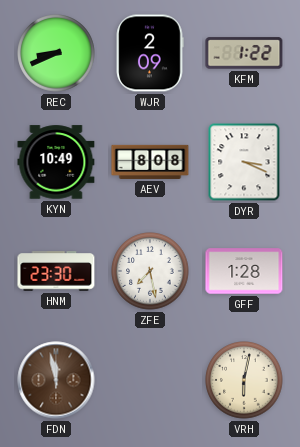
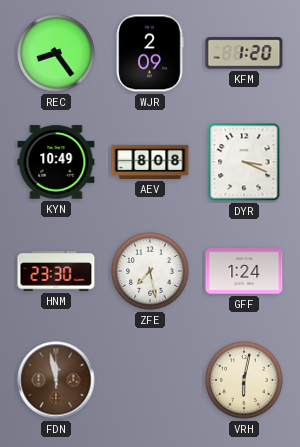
REC: 8:41 -> 8:24 (56, 53)
KFM: 1:22 -> 1:20 (244, 53)
GFF: 1:28 -> 1:24 (244, 271)
